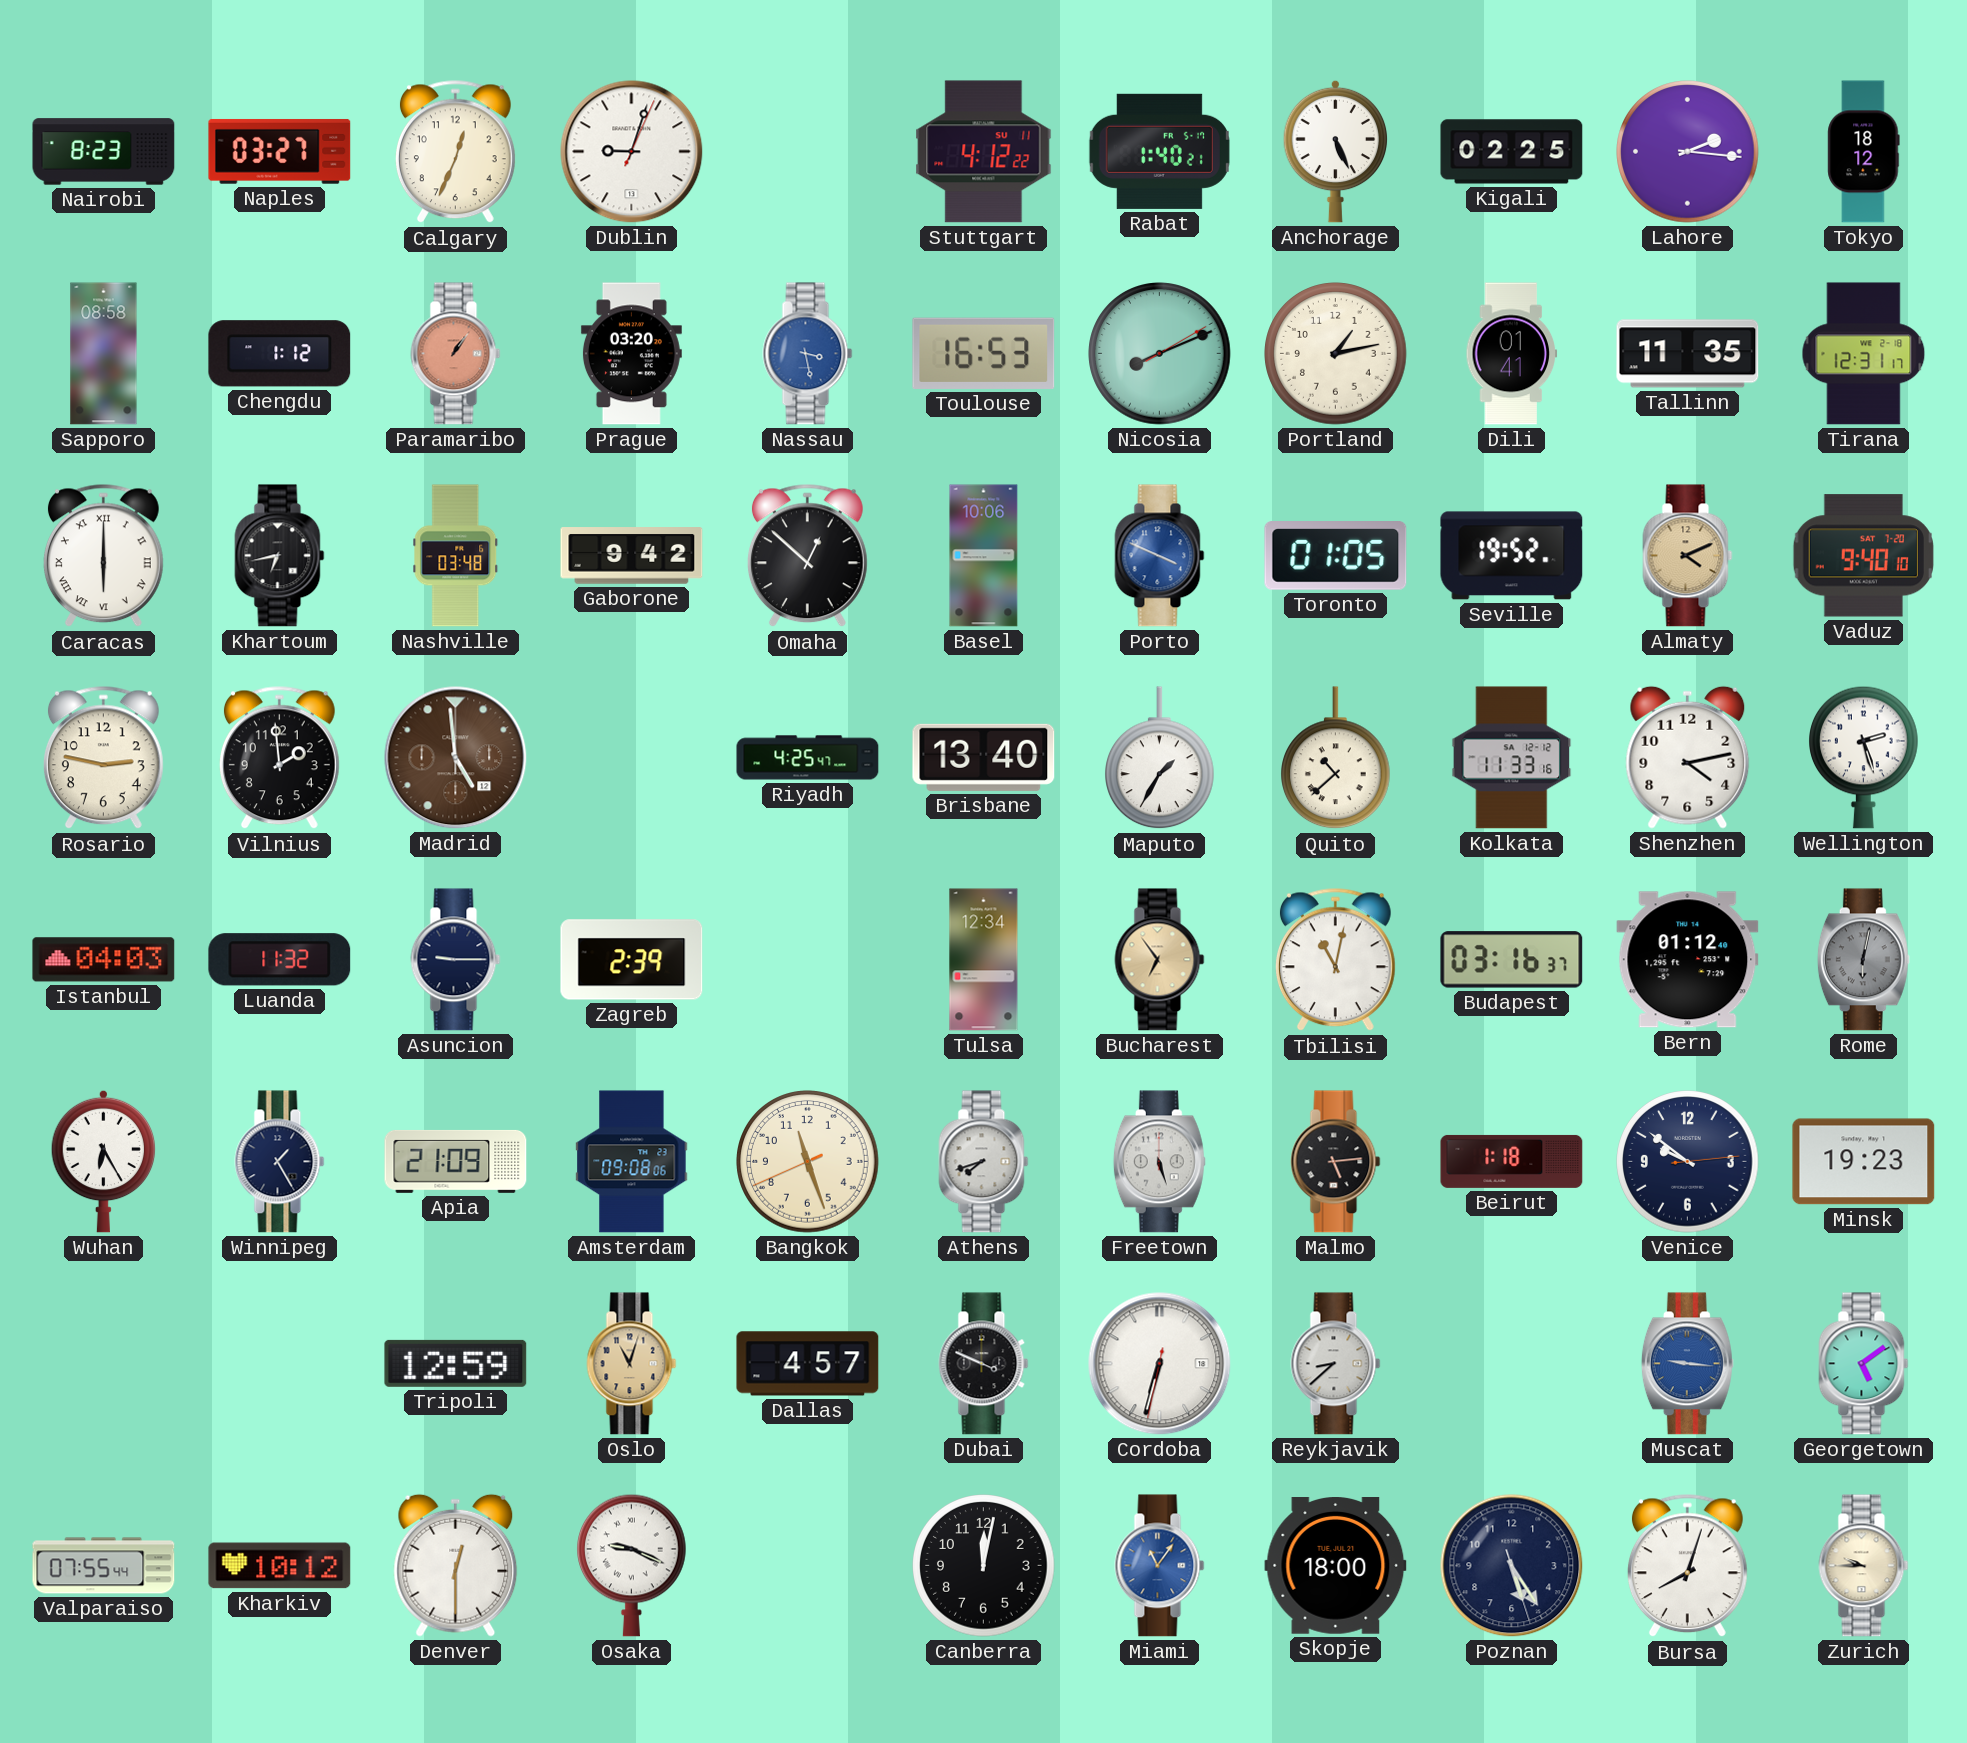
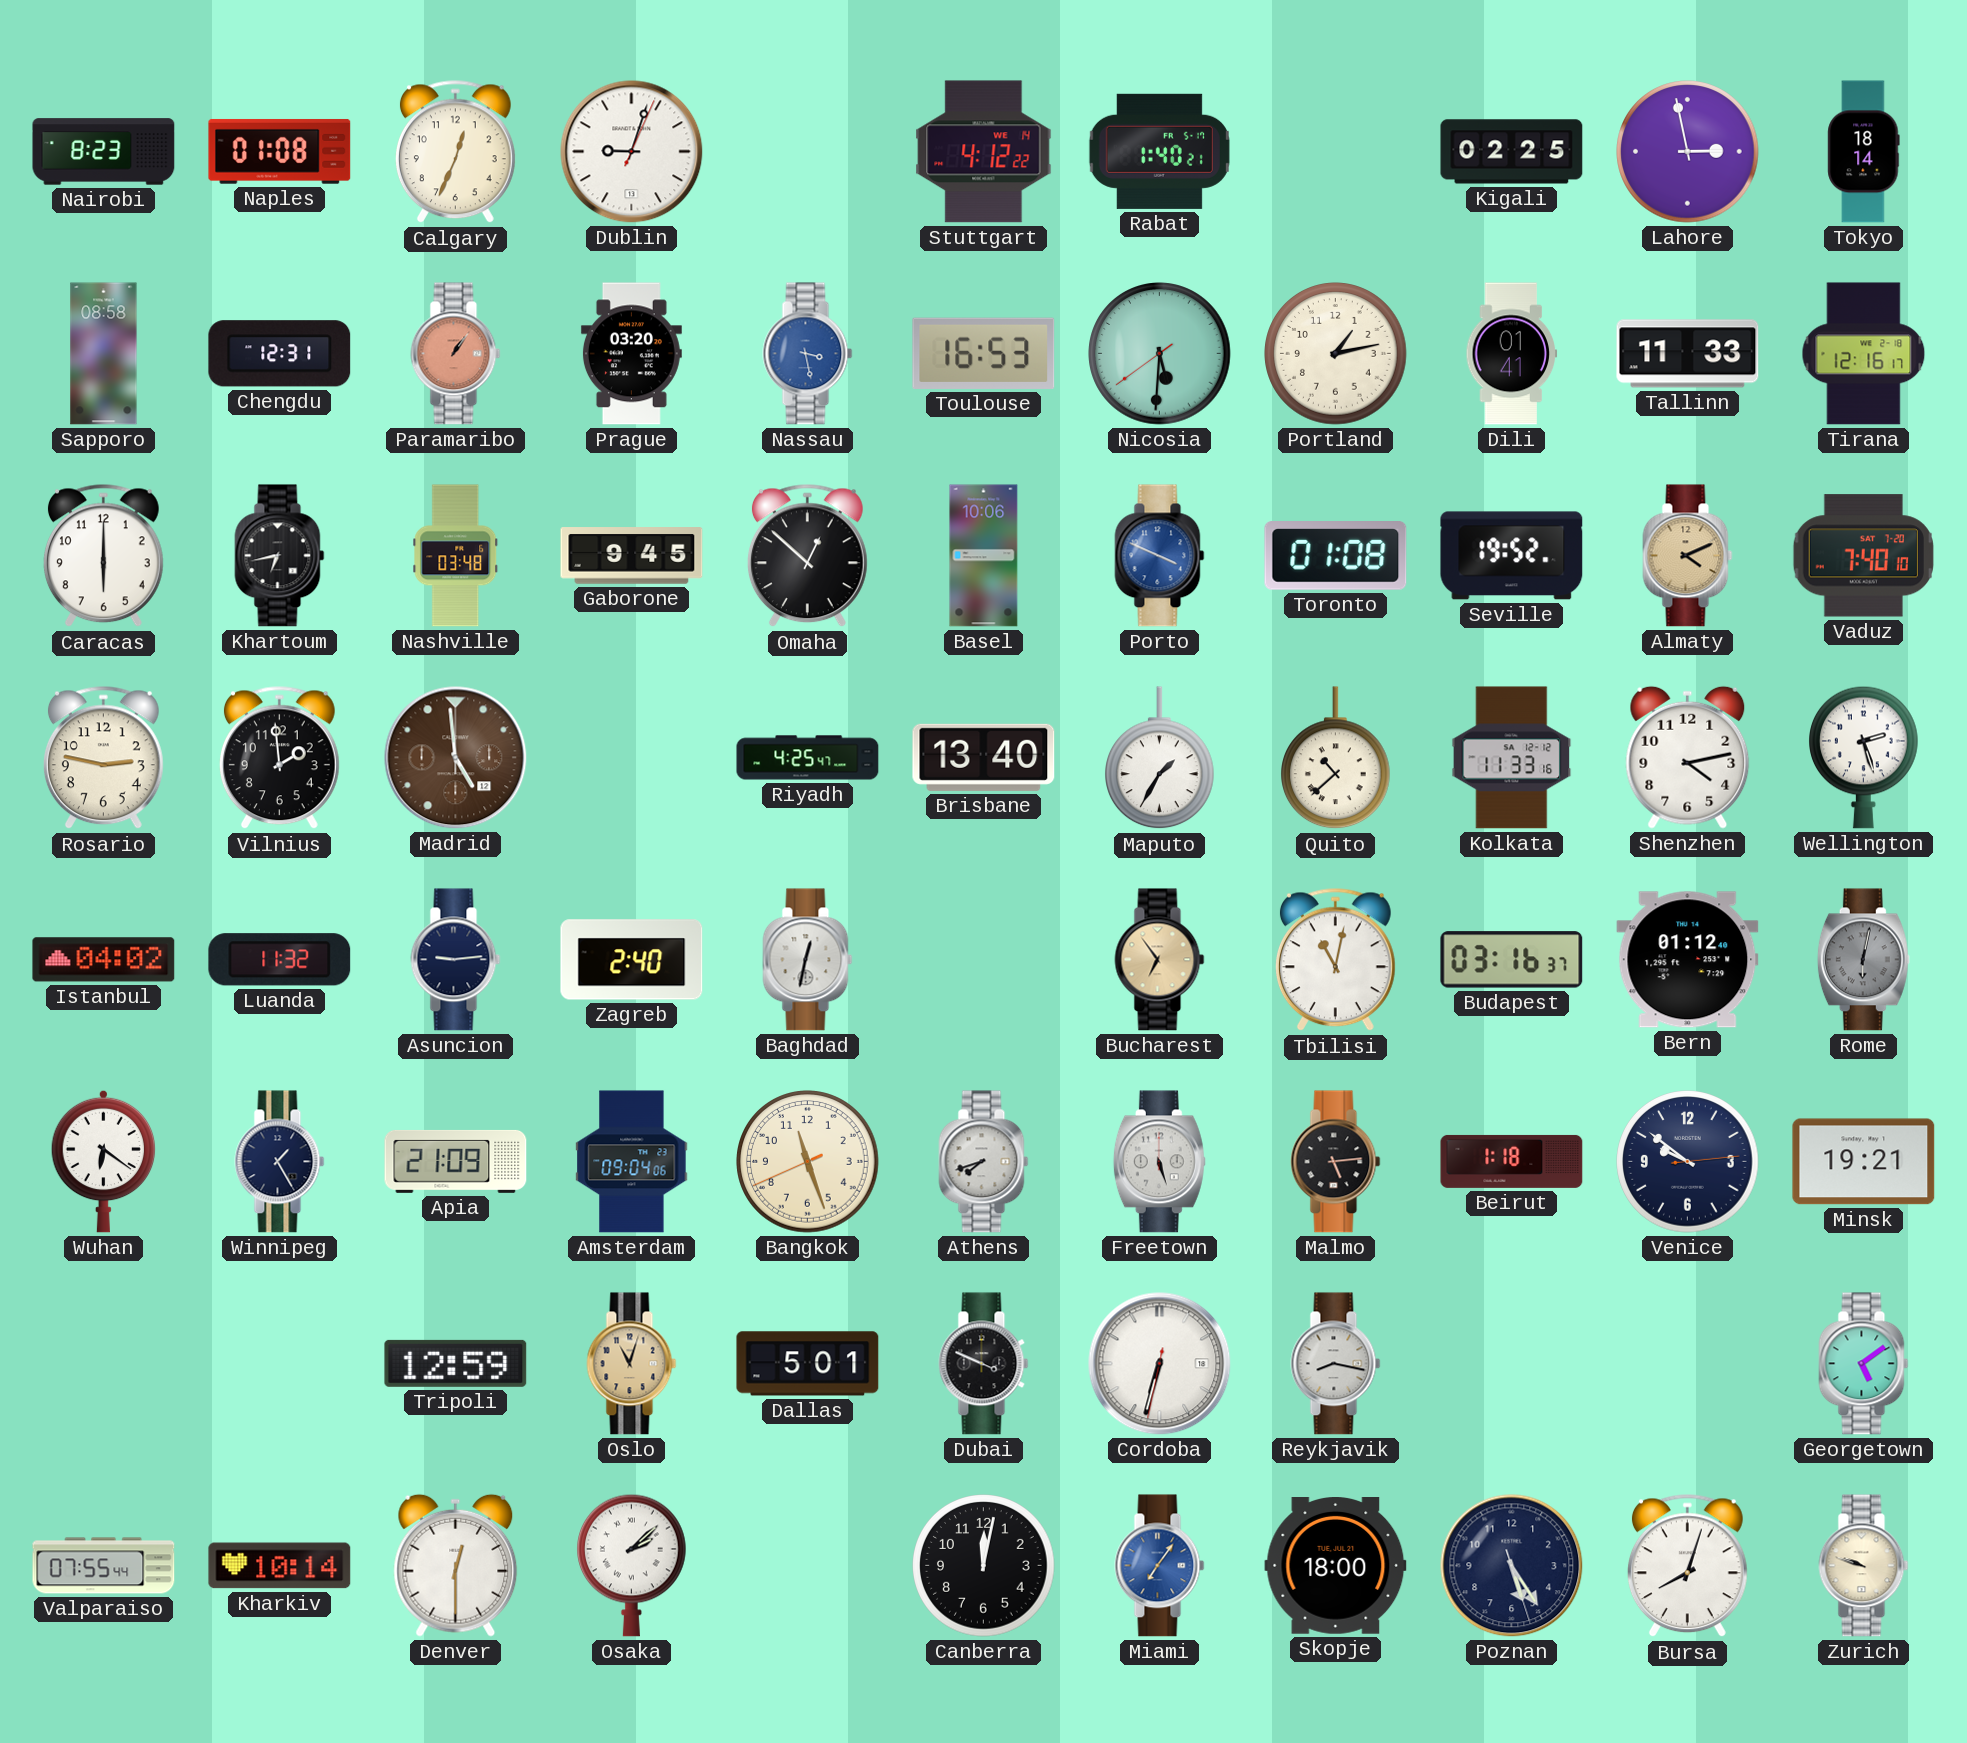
Naples: 03:27 -> 01:08 (280, 151)
Stuttgart date: SU 11 -> WE 14 (984, 152)
Anchorage: 5:26 -> none (1336, 151)
Lahore: 2:16 -> 2:58 (1688, 152)
Tokyo: 18:12 -> 18:14 (1864, 152)
Chengdu: 1:12 -> 12:31 (280, 354)
Nicosia: 8:11 -> 5:30 (1160, 354)
Tallinn: 11:35 -> 11:33 (1688, 354)
Tirana: 12:31 -> 12:16 (1864, 354)
Caracas numerals: Roman -> Arabic (103, 556)
Gaborone: 9:42 -> 9:45 (632, 556)
Toronto: 01:05 -> 01:08 (1336, 556)
Vaduz: 9:40 -> 7:40 (1863, 556)
Istanbul: 04:03 -> 04:02 (104, 960)
Asuncion: 9:15 -> 9:14 (456, 960)
Zagreb: 2:39 -> 2:40 (632, 960)
Baghdad: none -> 12:32 (808, 960)
Tulsa: 12:34 -> none (984, 960)
Wuhan: 6:25 -> 6:21 (104, 1161)
Amsterdam: 09:08 -> 09:04 (632, 1162)
Minsk: 19:23 -> 19:21 (1864, 1162)
Dallas: 4:57 -> 5:01 (808, 1364)
Reykjavik: 8:38 -> 8:17 (1336, 1364)
Muscat: 9:16 -> none (1687, 1364)
Kharkiv: 10:12 -> 10:14 (280, 1566)
Osaka: 9:19 -> 2:08 (632, 1565)
Miami: 11:06 -> 7:06 (1160, 1566)
Zurich: 9:45 -> 9:48 (1864, 1566)
